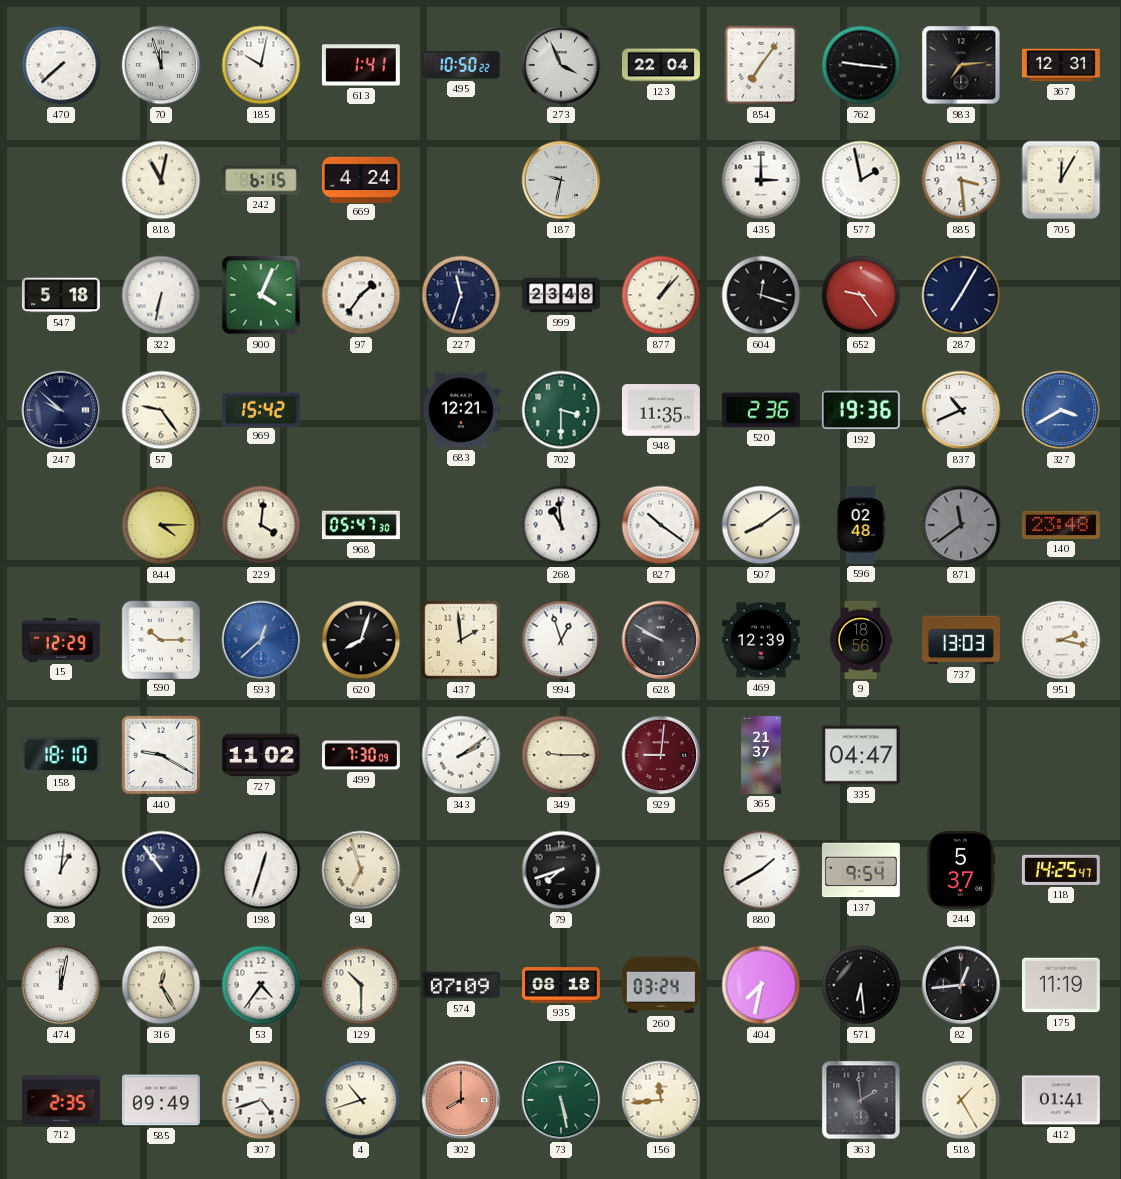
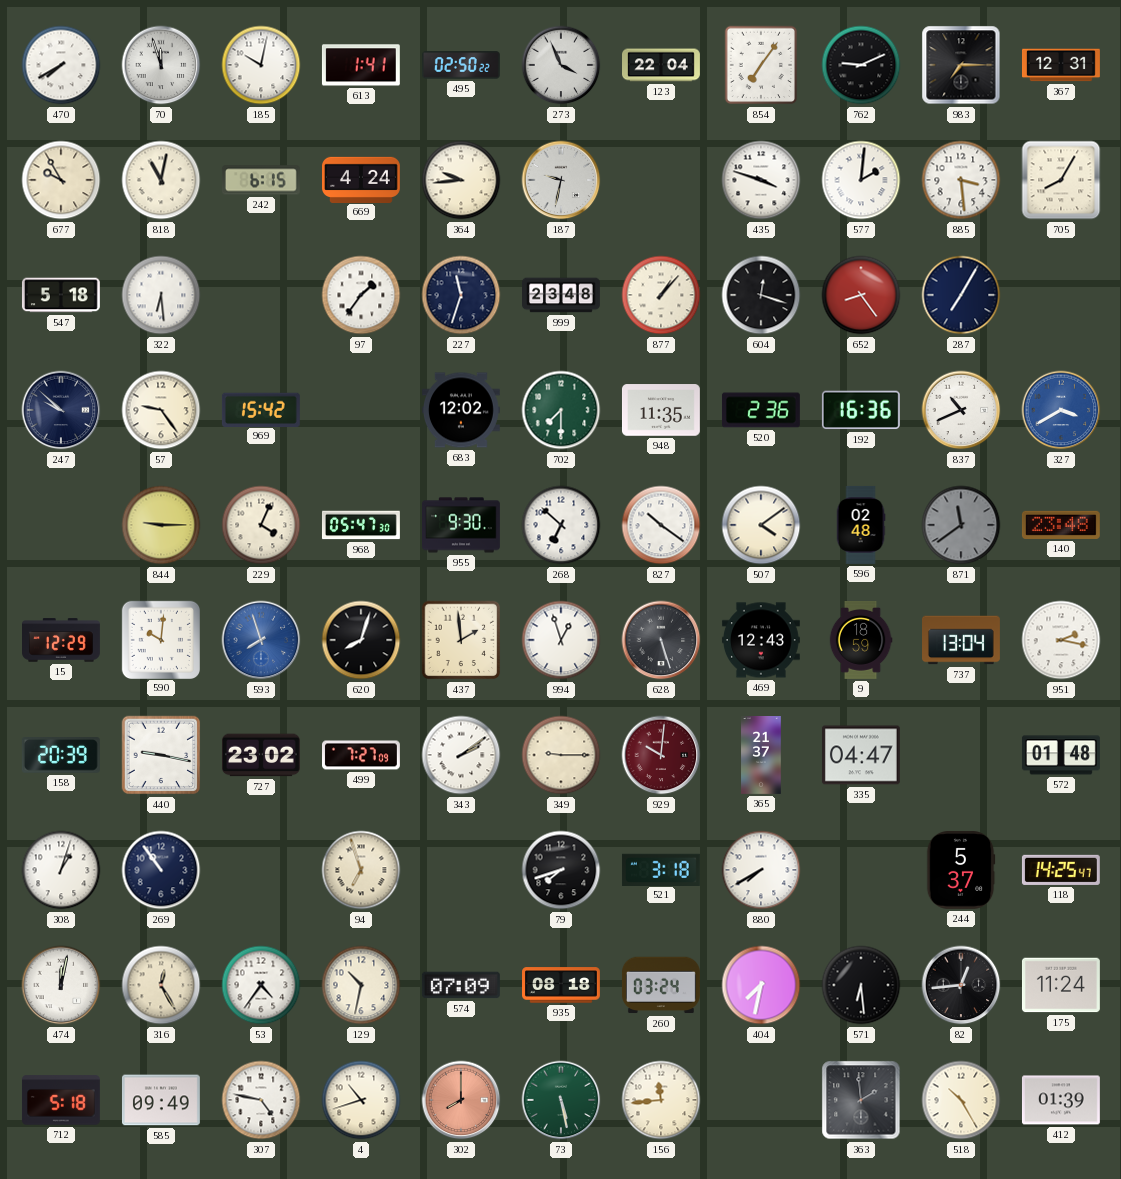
470: 7:38 -> 7:40 (61, 65)
495: 10:50 -> 02:50 (461, 65)
762: 9:16 -> 9:11 (861, 65)
983: 7:14 -> 7:15 (961, 65)
677: none -> 9:55 (61, 180)
364: none -> 9:44 (461, 180)
435: 3:00 -> 3:48 (761, 180)
577: 1:58 -> 2:01 (861, 180)
705: 12:05 -> 8:05 (1061, 180)
322: 6:32 -> 6:29 (161, 295)
900: 4:04 -> none (261, 295)
652: 9:24 -> 8:24 (861, 295)
683: 12:21 -> 12:02 (461, 410)
702: 3:30 -> 7:30 (561, 410)
192: 19:36 -> 16:36 (861, 410)
844: 4:15 -> 9:15 (161, 525)
229: 4:01 -> 4:04 (261, 525)
955: none -> 9:30 (462, 525)
268: 10:59 -> 6:52 (561, 525)
507: 8:09 -> 4:09 (761, 525)
590: 10:15 -> 10:01 (160, 639)
593: 12:38 -> 7:57 (261, 640)
628: 9:50 -> 5:27 (661, 640)
469: 12:39 -> 12:43 (761, 640)
9: 18:56 -> 18:59 (861, 641)
737: 13:03 -> 13:04 (962, 640)
158: 18:10 -> 20:39 (61, 755)
440: 9:20 -> 9:17 (161, 755)
727: 11:02 -> 23:02 (261, 755)
499: 7:30 -> 7:27 (362, 755)
929: 9:01 -> 10:01 (661, 755)
572: none -> 01:48 (1061, 755)
308: 1:01 -> 1:03 (61, 870)
198: 12:33 -> none (261, 870)
521: none -> 3:18 (661, 869)
880: 1:40 -> 7:40 (761, 870)
137: 9:54 -> none (861, 870)
129: 10:30 -> 10:32 (361, 985)
175: 11:19 -> 11:24 (1061, 985)
712: 2:35 -> 5:18 (61, 1100)
307: 4:42 -> 4:47 (261, 1100)
518: 1:25 -> 10:25 (961, 1100)
412: 01:41 -> 01:39 (1061, 1100)
